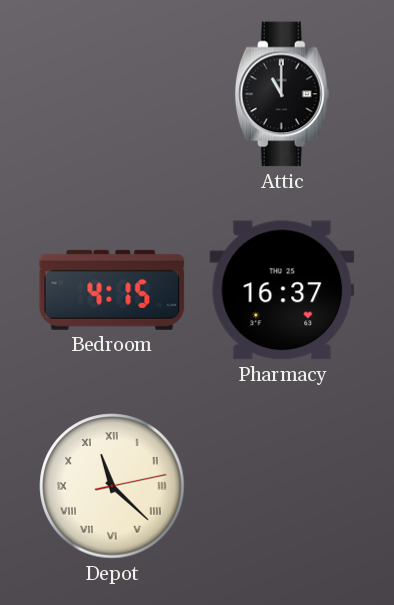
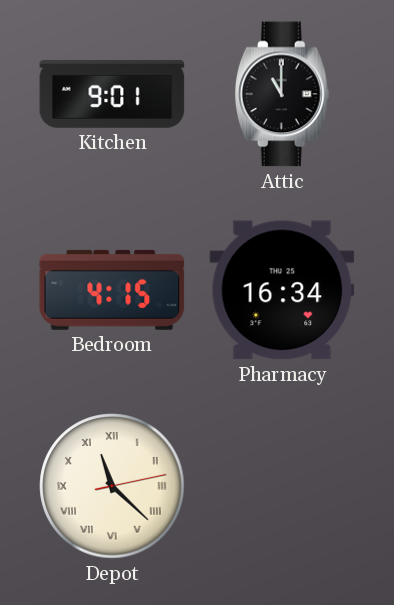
Kitchen: none -> 9:01 (112, 94)
Pharmacy: 16:37 -> 16:34 (282, 290)
